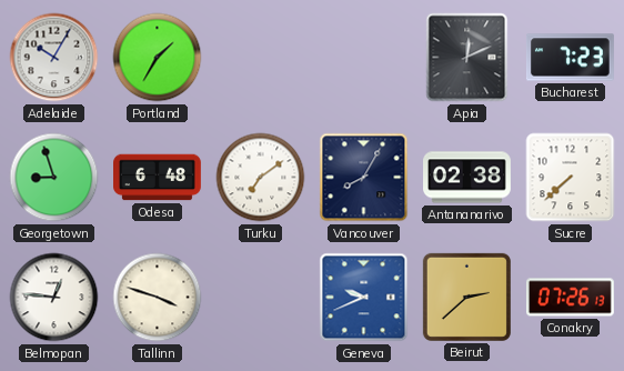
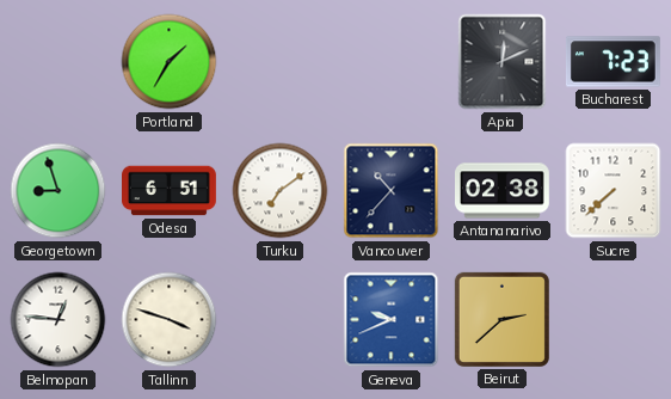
Adelaide: 10:05 -> none (54, 58)
Odesa: 6:48 -> 6:51 (170, 191)
Vancouver: 8:05 -> 10:37 (392, 191)
Conakry: 07:26 -> none (570, 298)
